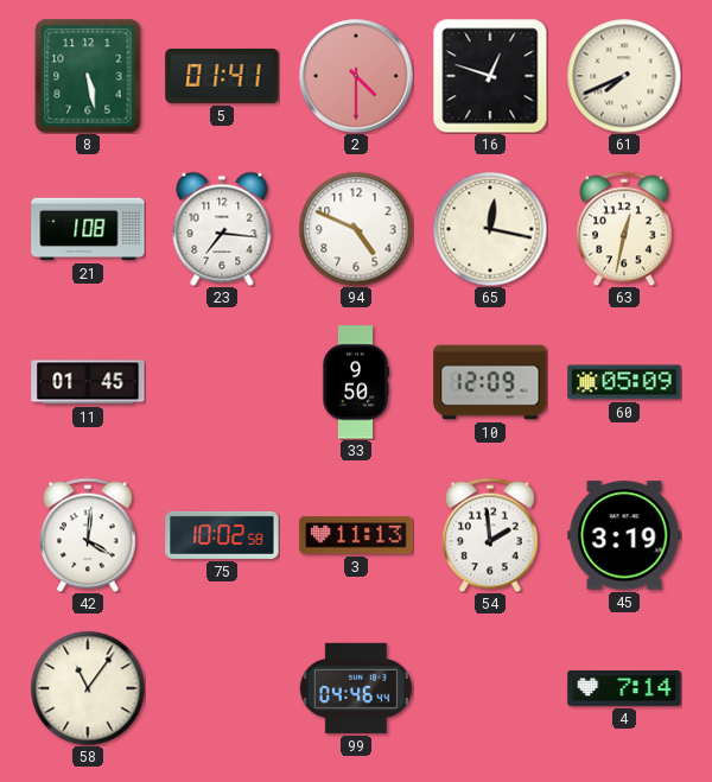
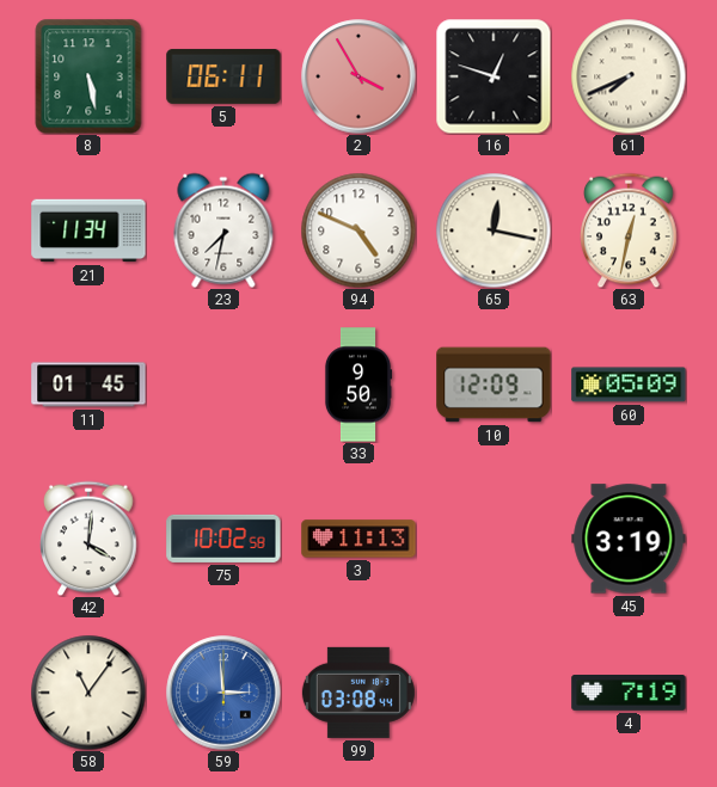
5: 01:41 -> 06:11 (223, 76)
2: 4:30 -> 3:55 (358, 76)
21: 1:08 -> 11:34 (88, 230)
23: 7:16 -> 7:32 (223, 230)
54: 1:59 -> none (490, 535)
59: none -> 2:59 (223, 693)
99: 04:46 -> 03:08 (358, 693)
4: 7:14 -> 7:19 (629, 694)
